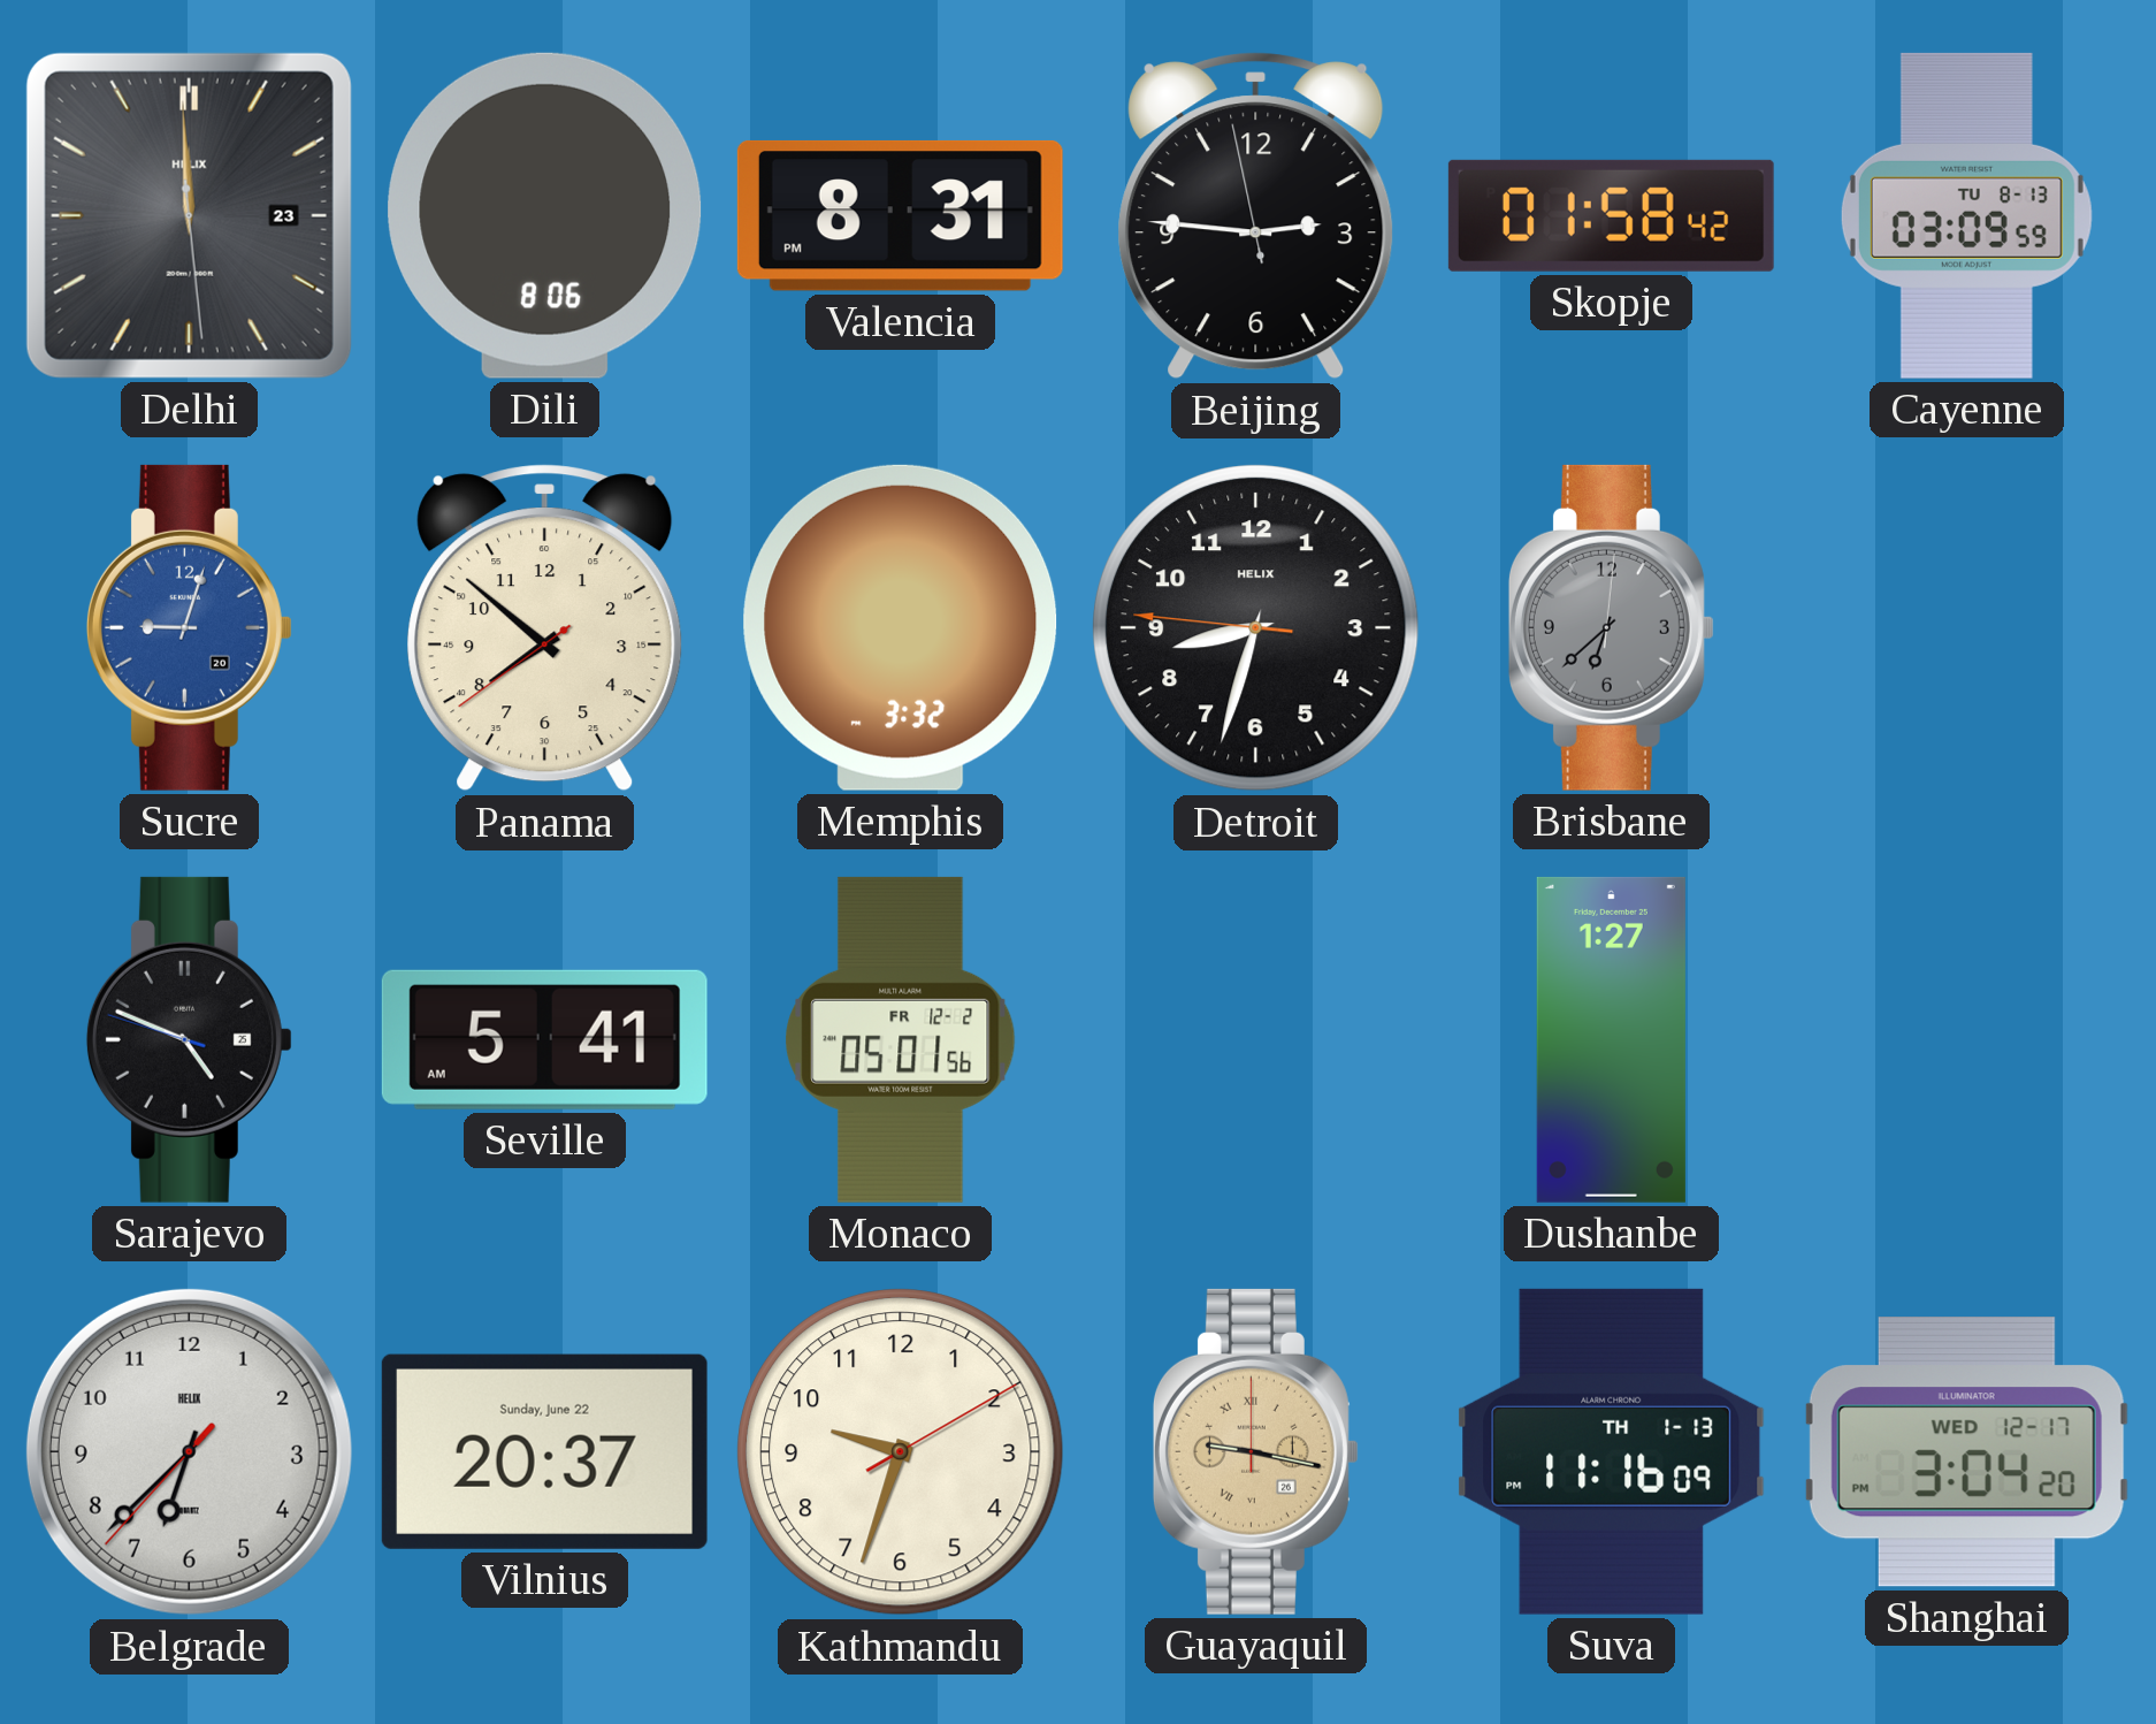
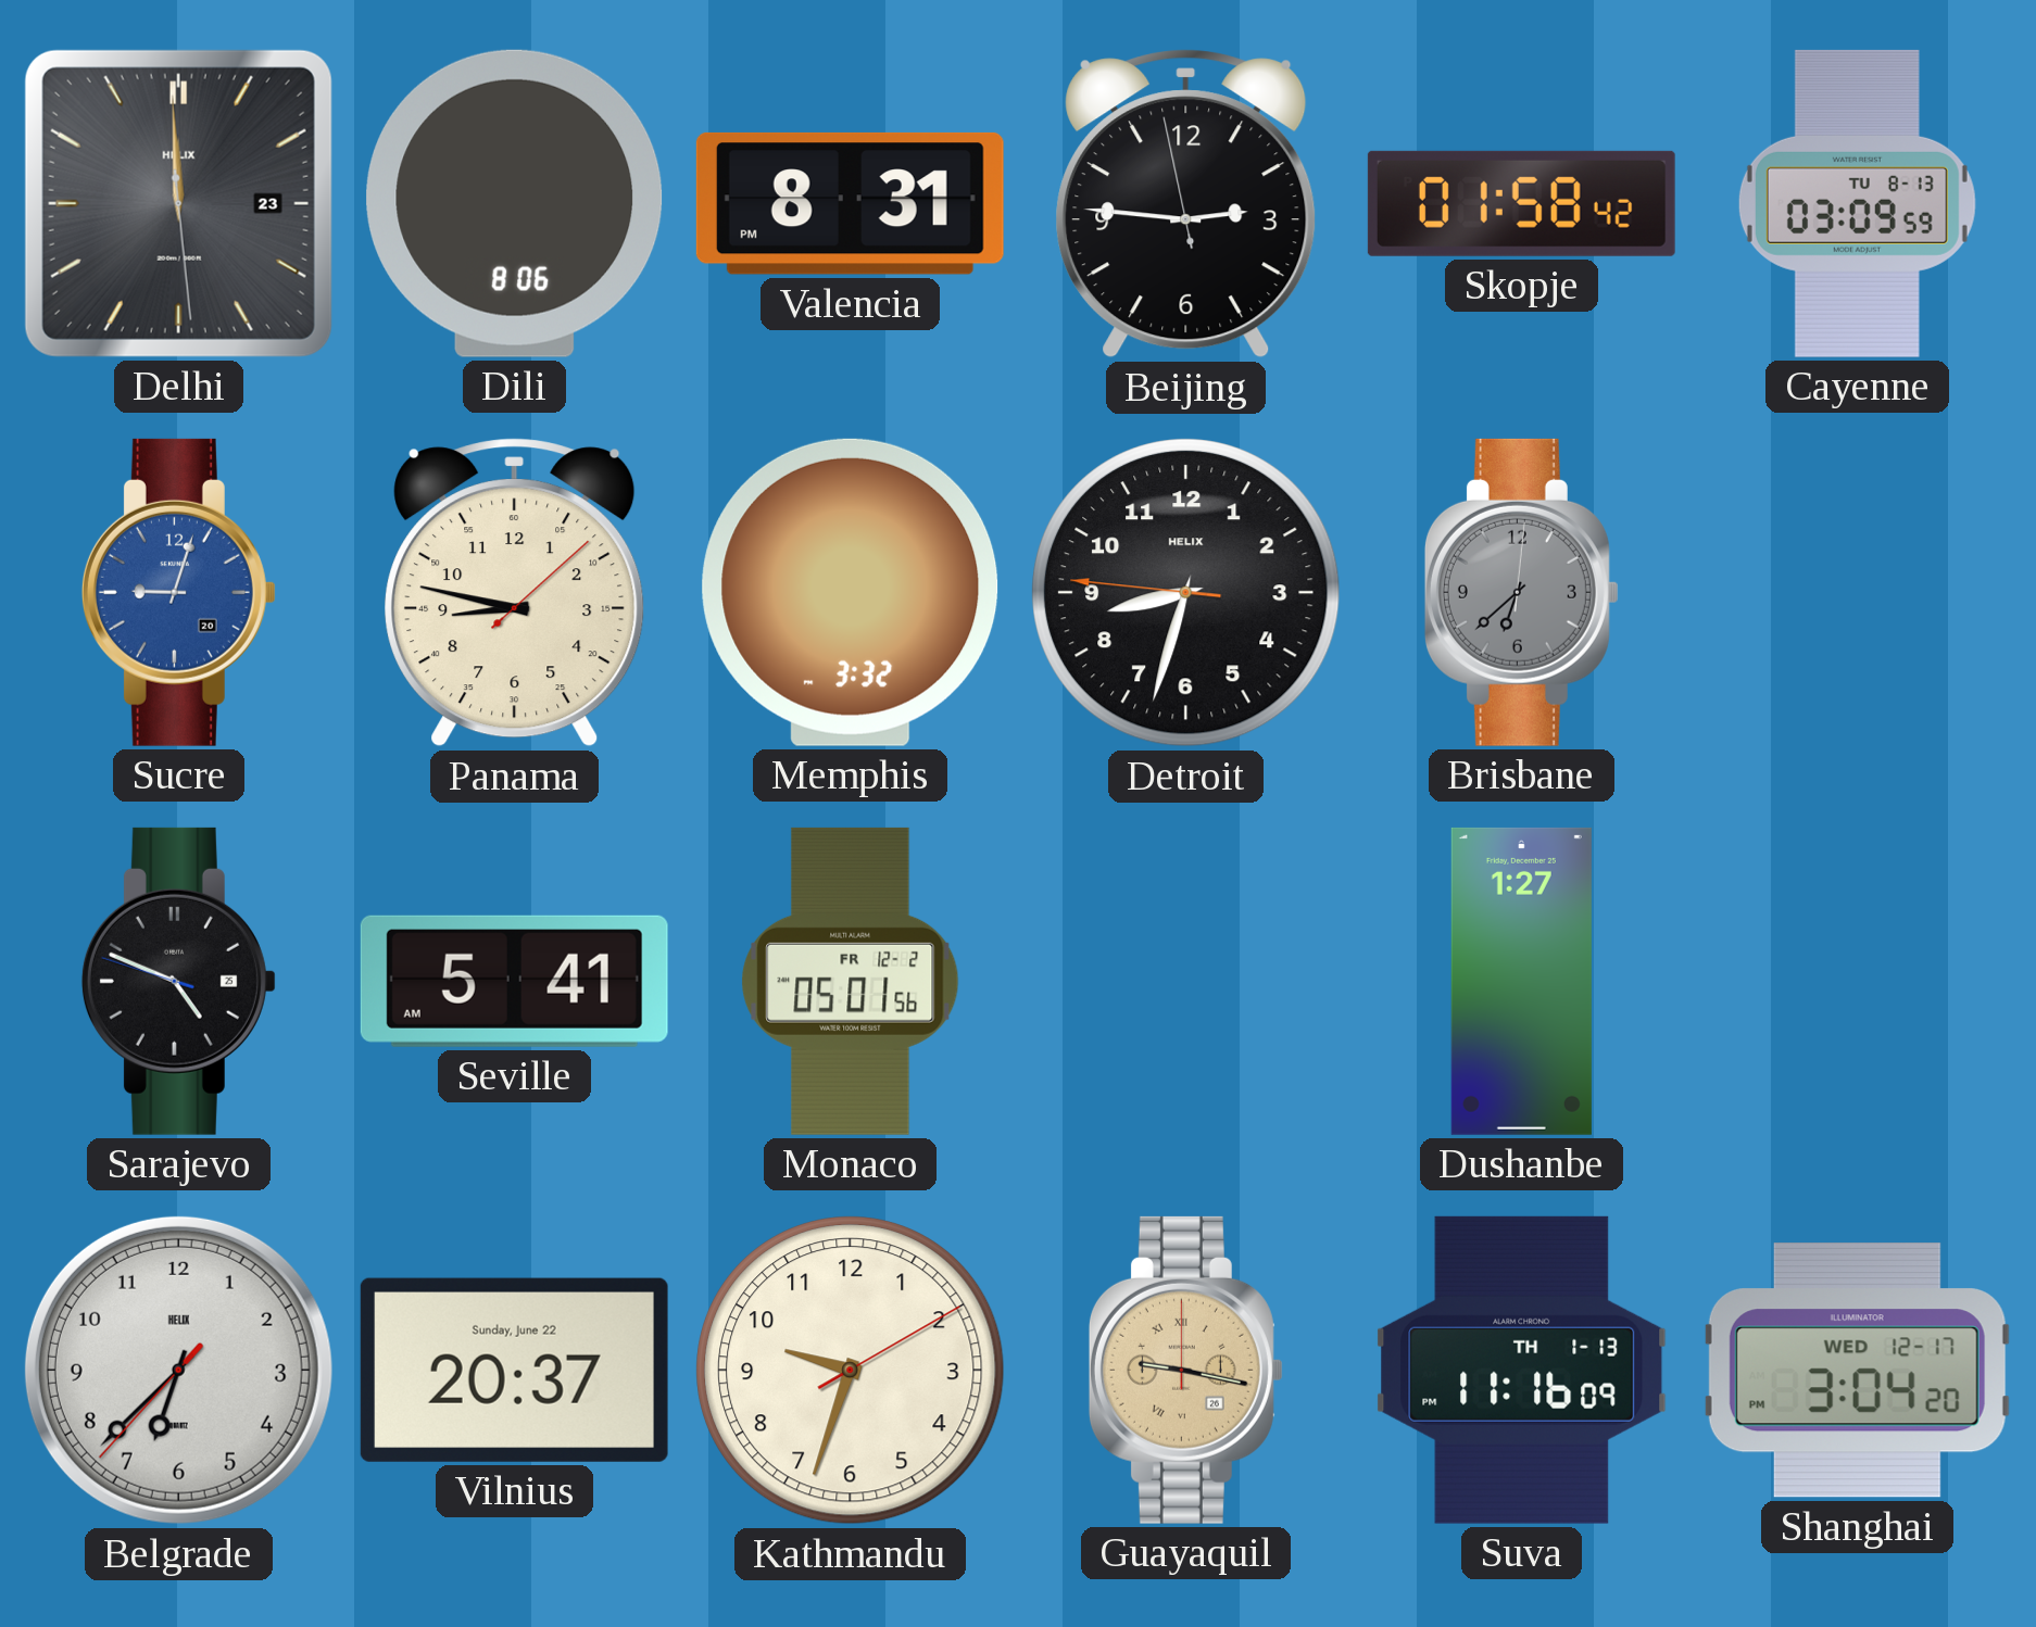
Panama: 7:51 -> 8:47 (515, 593)
